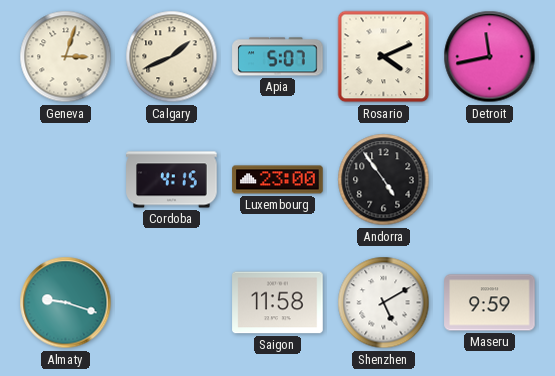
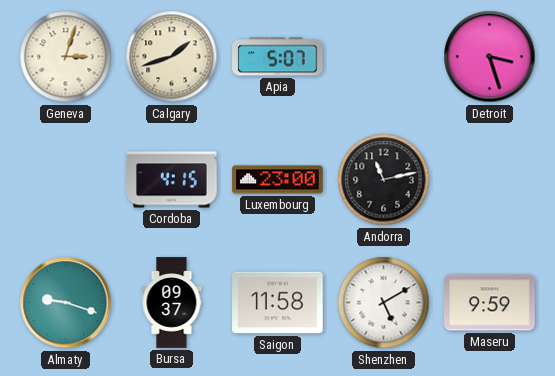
Calgary: 1:41 -> 1:42 (172, 57)
Rosario: 4:11 -> none (384, 57)
Detroit: 11:43 -> 3:27 (490, 57)
Andorra: 4:54 -> 11:13 (384, 180)
Bursa: none -> 09:37 (172, 303)
